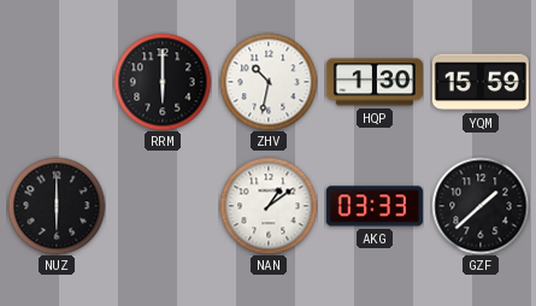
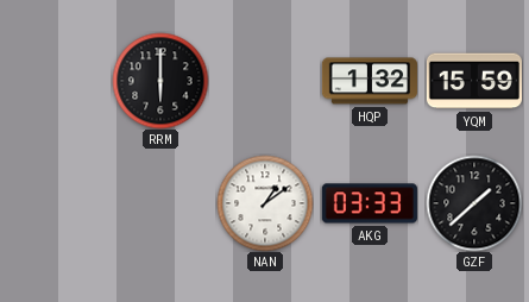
ZHV: 10:32 -> none (269, 82)
HQP: 1:30 -> 1:32 (370, 81)
NUZ: 6:00 -> none (57, 206)
